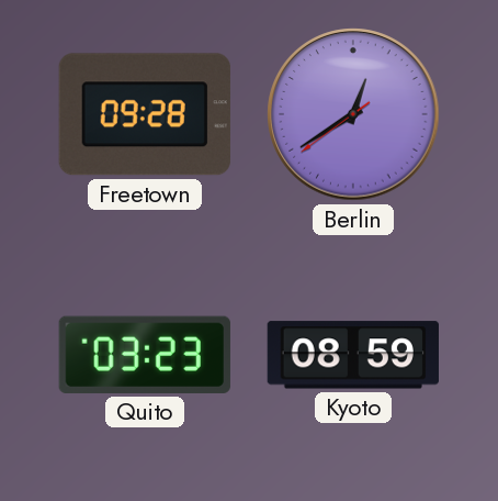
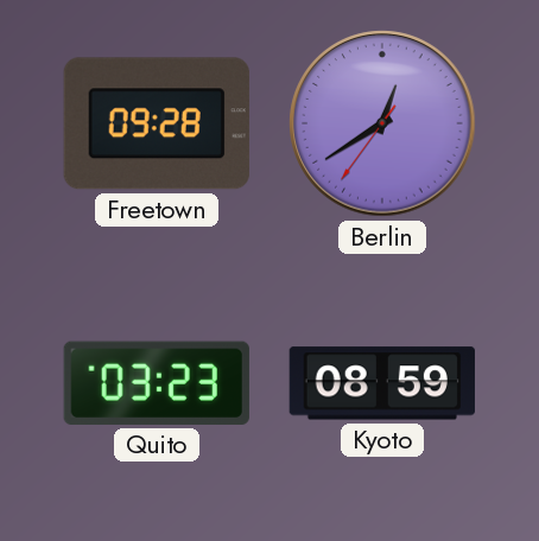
Berlin: 12:39:39 -> 12:39:36 (382, 123)
